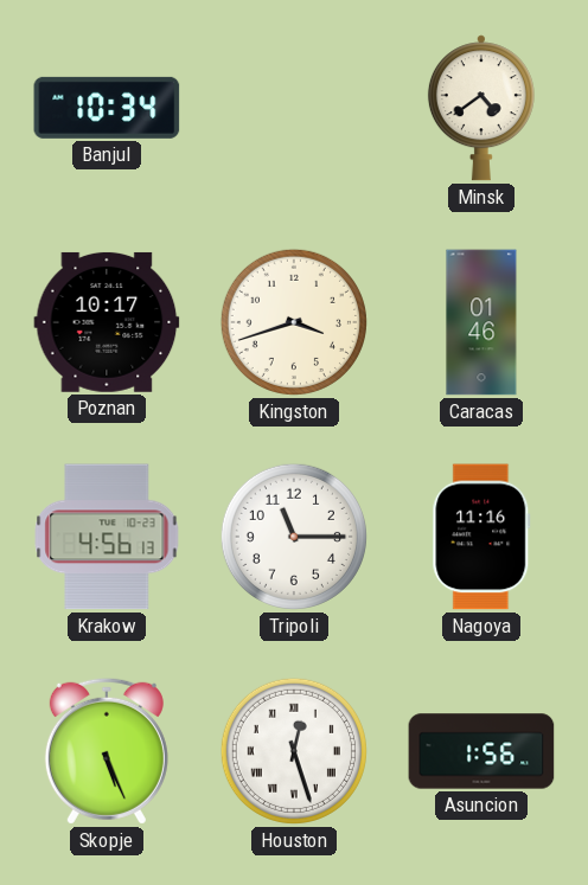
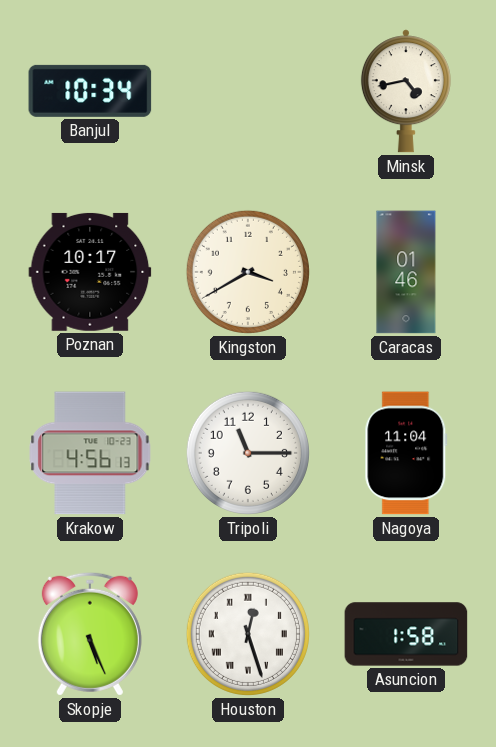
Minsk: 4:39 -> 4:43 (406, 91)
Kingston: 3:42 -> 3:40 (248, 272)
Nagoya: 11:16 -> 11:04 (406, 453)
Asuncion: 1:56 -> 1:58 (406, 634)
